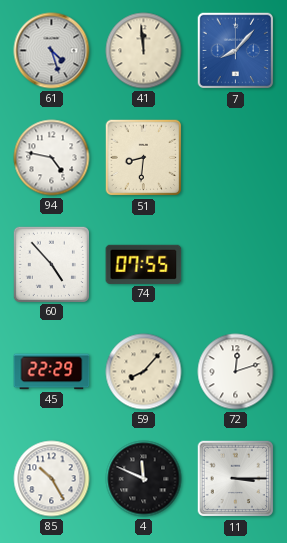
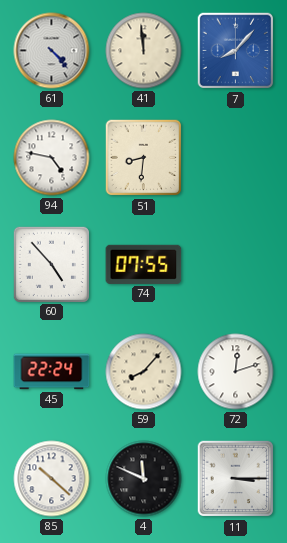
61: 4:27 -> 4:23 (52, 51)
45: 22:29 -> 22:24 (52, 372)
85: 10:25 -> 10:22 (52, 479)
